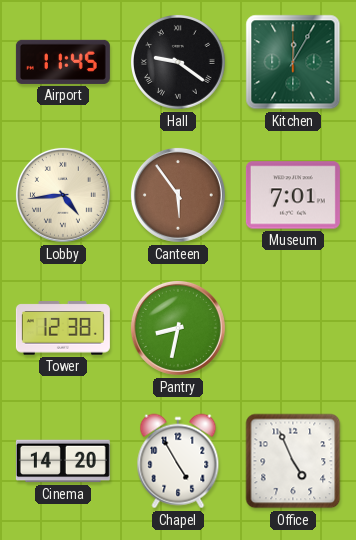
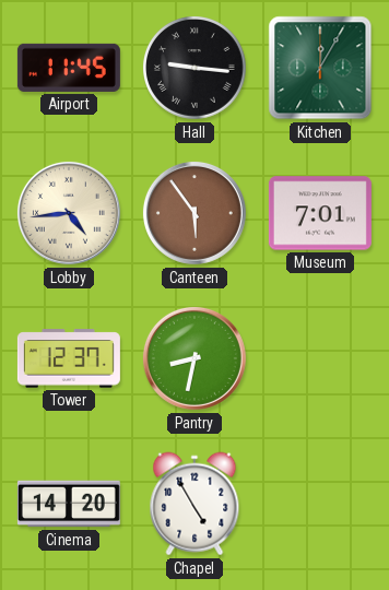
Hall: 9:21 -> 9:16 (196, 69)
Tower: 12:38 -> 12:37 (69, 358)
Office: 4:56 -> none (293, 461)
